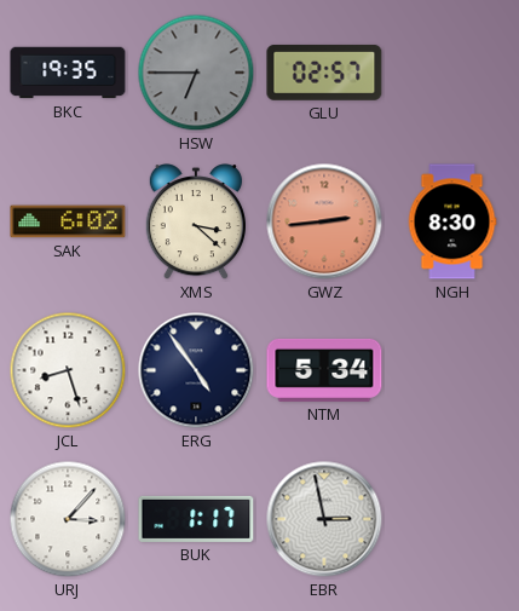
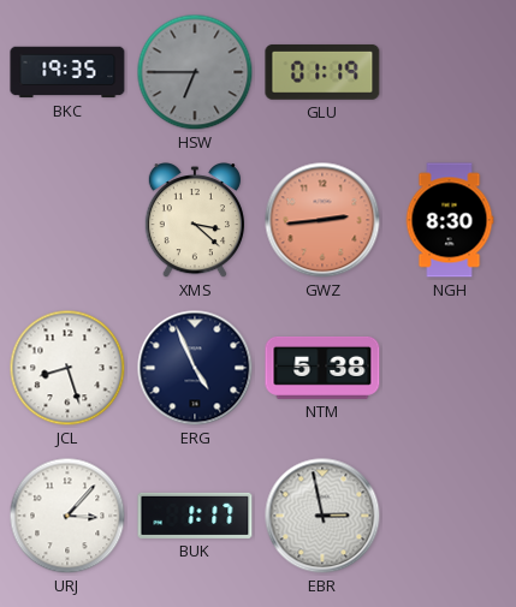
GLU: 02:57 -> 01:19 (322, 72)
SAK: 6:02 -> none (68, 221)
ERG: 4:54 -> 4:56 (195, 368)
NTM: 5:34 -> 5:38 (322, 368)
